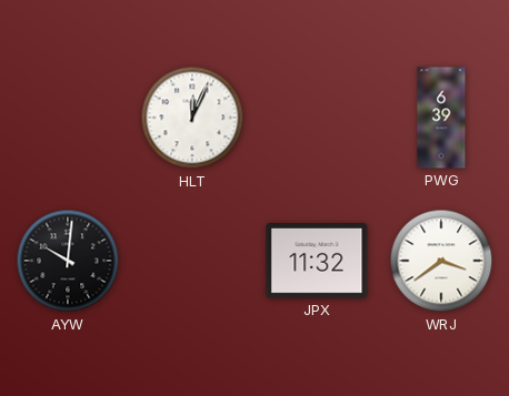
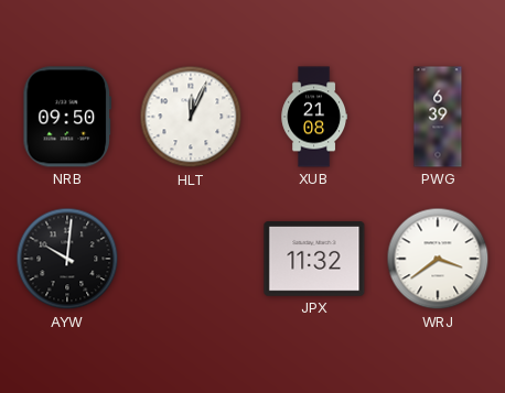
NRB: none -> 09:50 (67, 117)
XUB: none -> 21:08 (314, 117)
